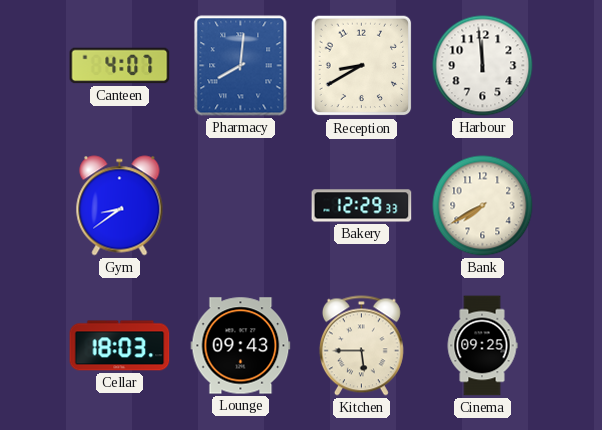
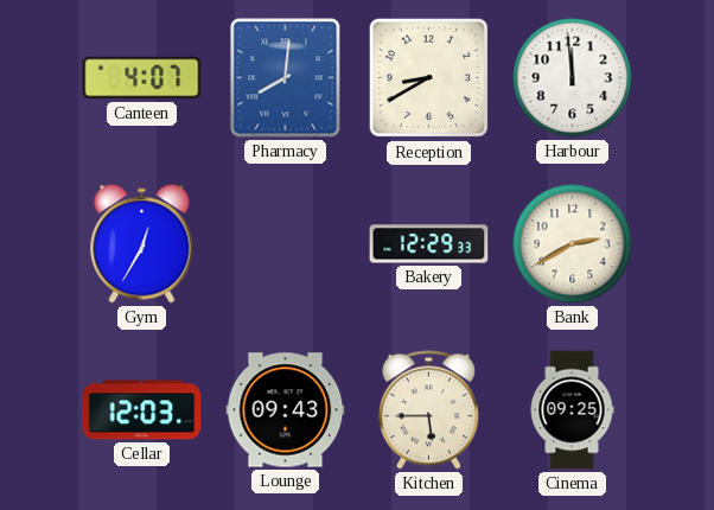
Gym: 8:39 -> 12:35 (142, 244)
Bank: 7:40 -> 2:40 (573, 244)
Cellar: 18:03 -> 12:03 (142, 410)
